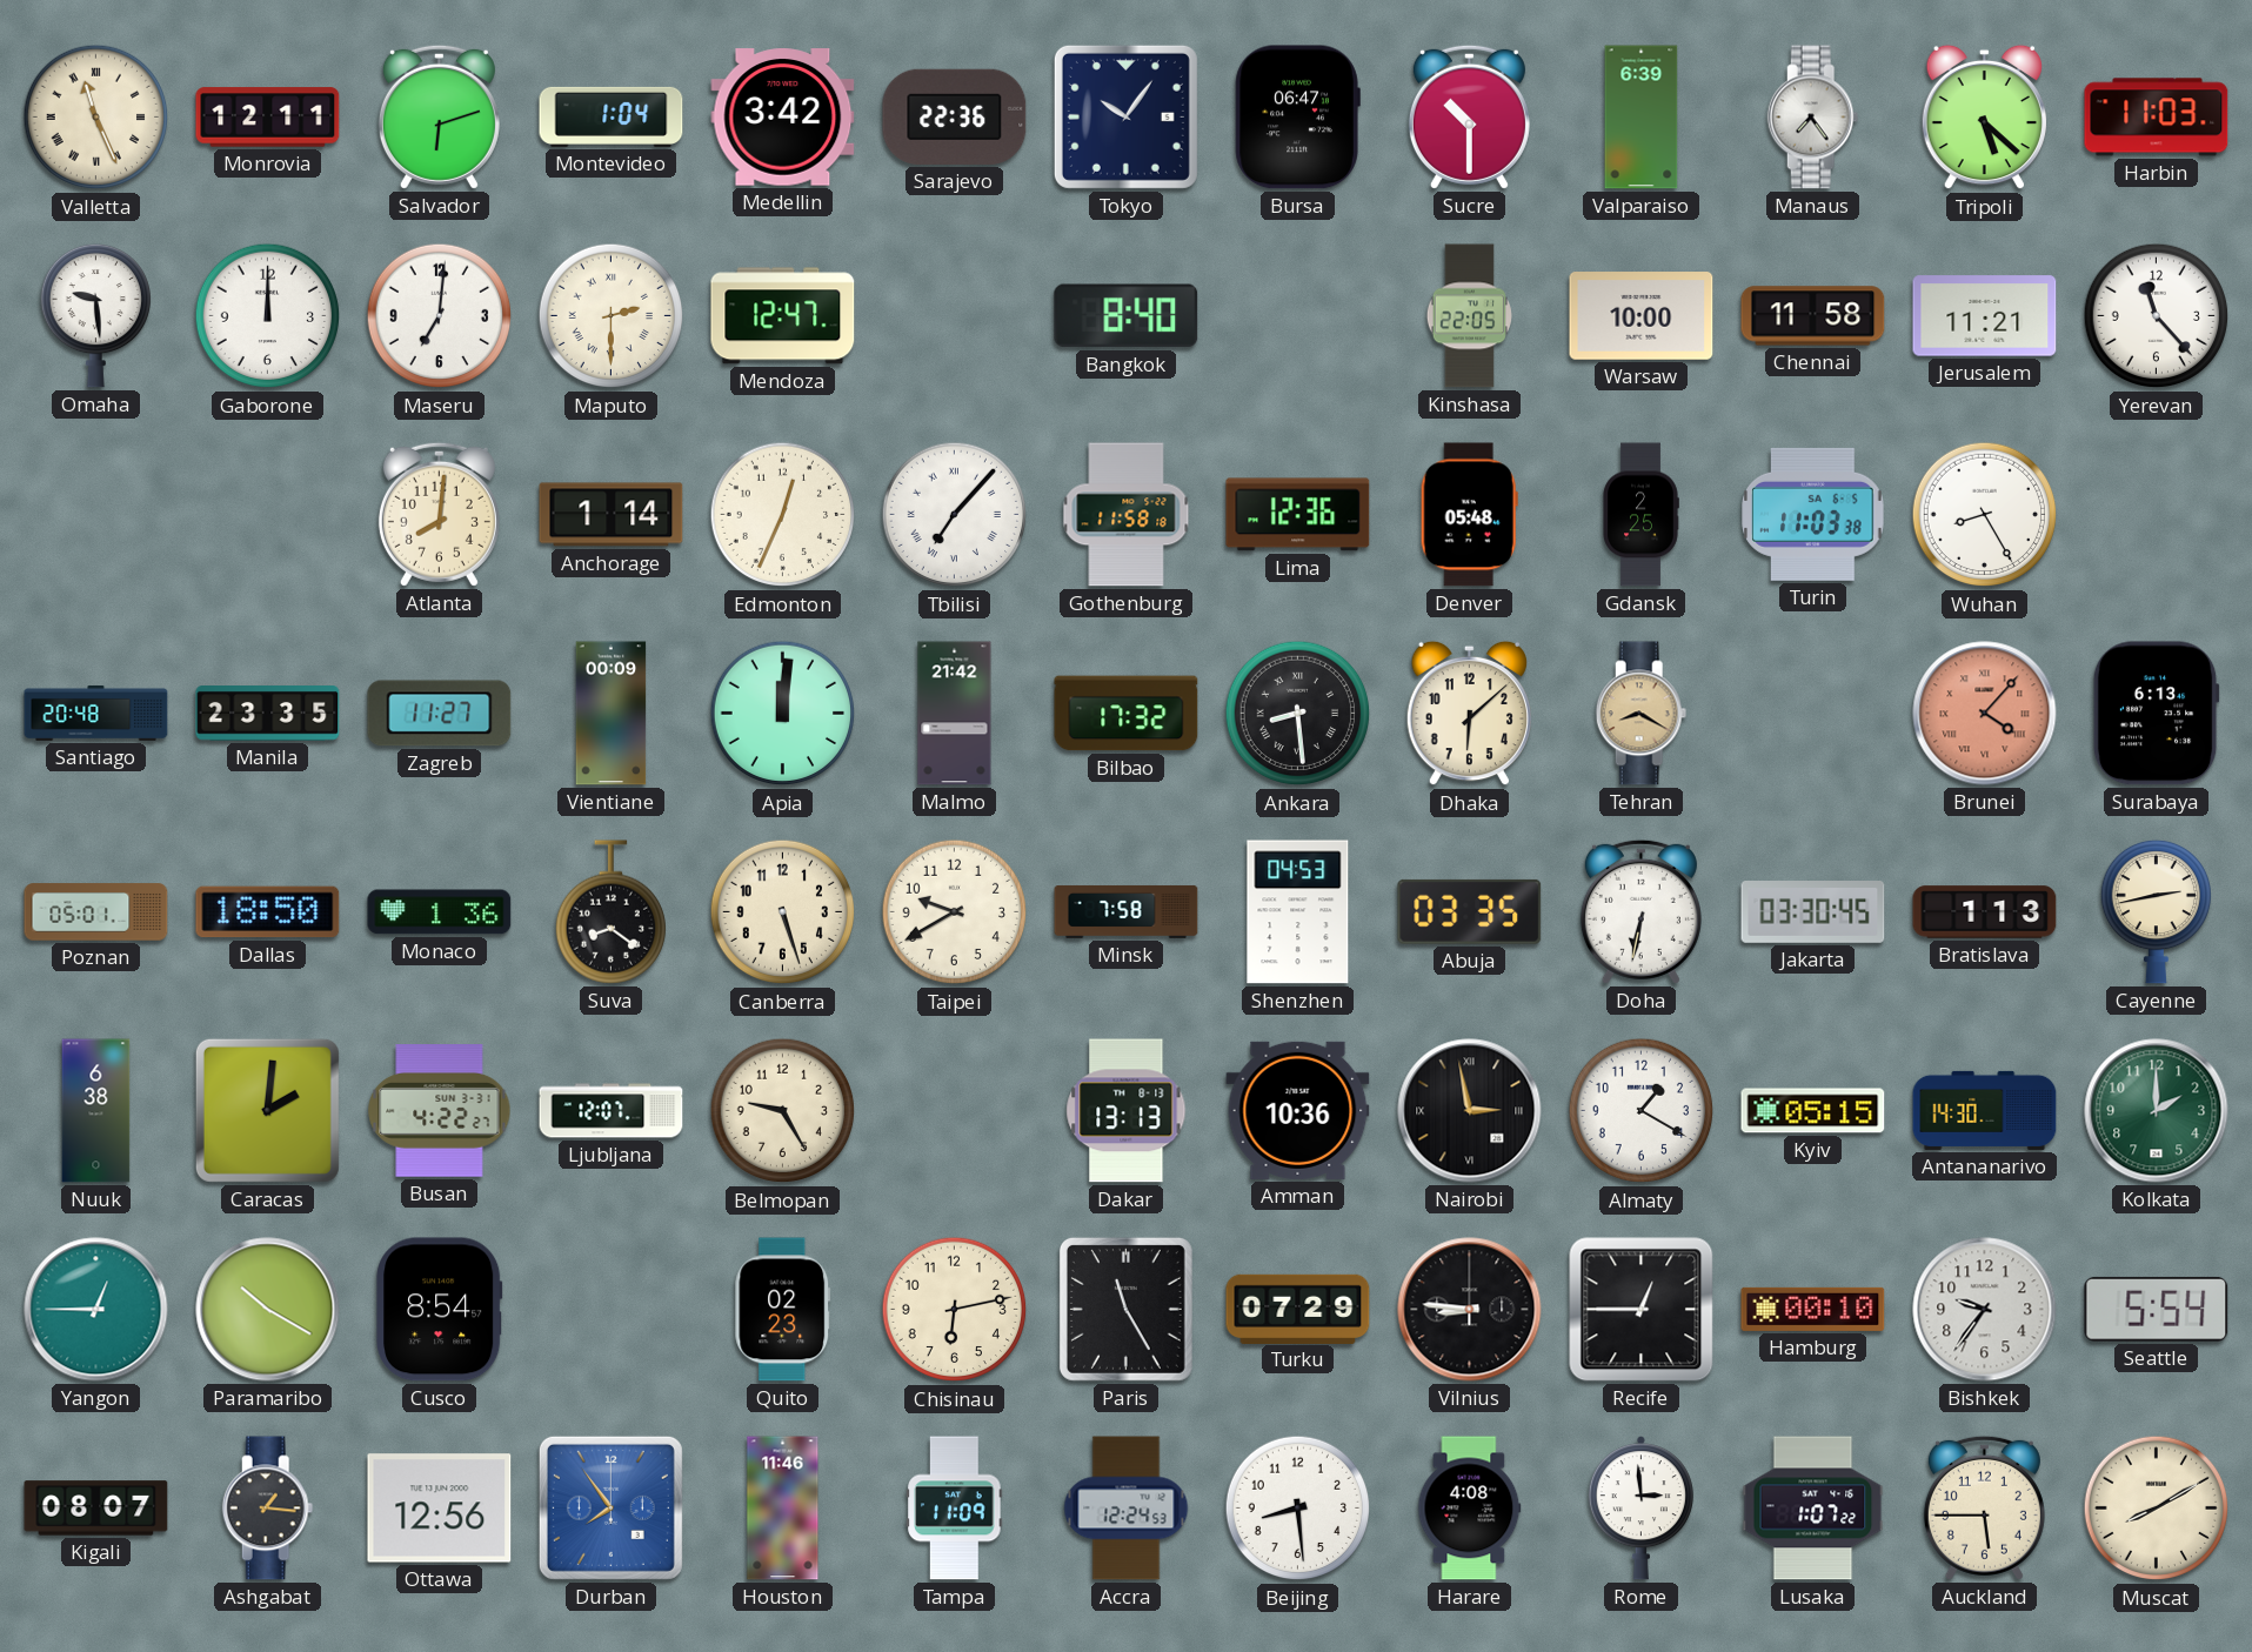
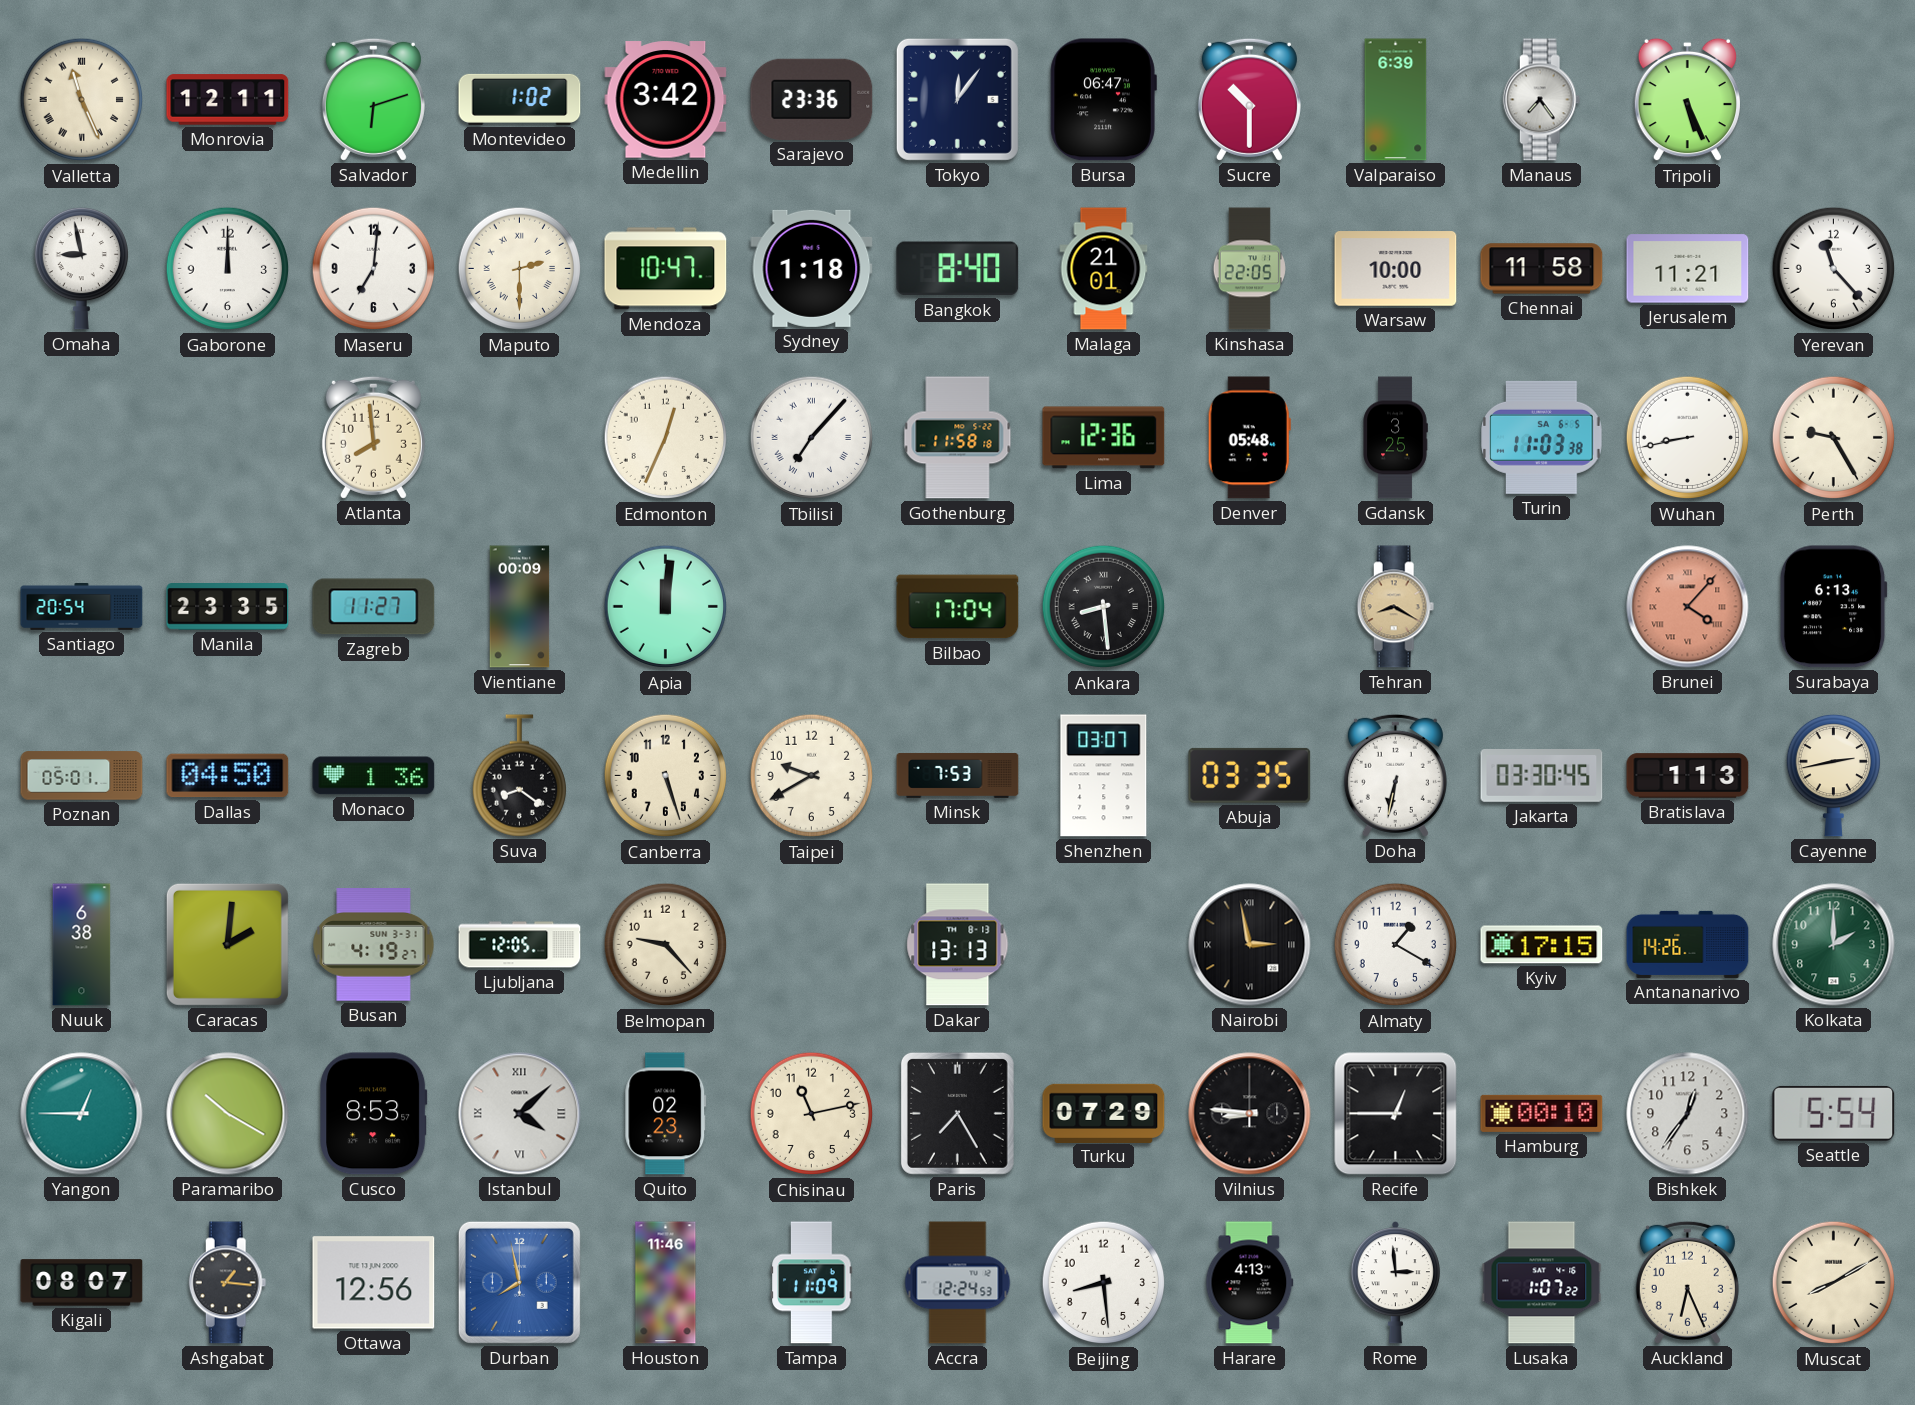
Montevideo: 1:04 -> 1:02 (520, 99)
Sarajevo: 22:36 -> 23:36 (812, 99)
Tokyo: 10:06 -> 12:06 (957, 99)
Tripoli: 5:22 -> 5:26 (1687, 100)
Harbin: 11:03 -> none (2157, 118)
Omaha: 9:29 -> 8:58 (81, 268)
Mendoza: 12:47 -> 10:47 (666, 269)
Sydney: none -> 1:18 (812, 268)
Malaga: none -> 21:01 (1104, 269)
Atlanta: 8:01 -> 7:59 (373, 437)
Anchorage: 1:14 -> none (612, 515)
Gdansk: 2:25 -> 3:25 (1395, 438)
Wuhan: 8:25 -> 8:43 (1688, 438)
Perth: none -> 9:25 (1834, 438)
Santiago: 20:48 -> 20:54 (82, 606)
Malmo: 21:42 -> none (955, 714)
Bilbao: 17:32 -> 17:04 (958, 607)
Dhaka: 6:08 -> none (1469, 714)
Dallas: 18:50 -> 04:50 (228, 776)
Minsk: 7:58 -> 7:53 (958, 775)
Shenzhen: 04:53 -> 03:07 (1104, 776)
Busan: 4:22 -> 4:19 (374, 945)
Ljubljana: 12:07 -> 12:05 (520, 945)
Belmopan: 9:25 -> 9:23 (666, 945)
Amman: 10:36 -> none (1298, 1110)
Kyiv: 05:15 -> 17:15 (1542, 945)
Antananarivo: 14:30 -> 14:26 (1688, 944)
Cusco: 8:54 -> 8:53 (374, 1114)
Istanbul: none -> 4:08 (520, 1114)
Chisinau: 6:13 -> 11:13 (812, 1114)
Paris: 11:25 -> 7:25 (957, 1113)
Bishkek: 9:36 -> 12:36 (1688, 1114)
Durban: 7:54 -> 7:58 (519, 1282)
Harare: 4:08 -> 4:13 (1250, 1283)
Auckland: 5:45 -> 6:26 (1687, 1282)
